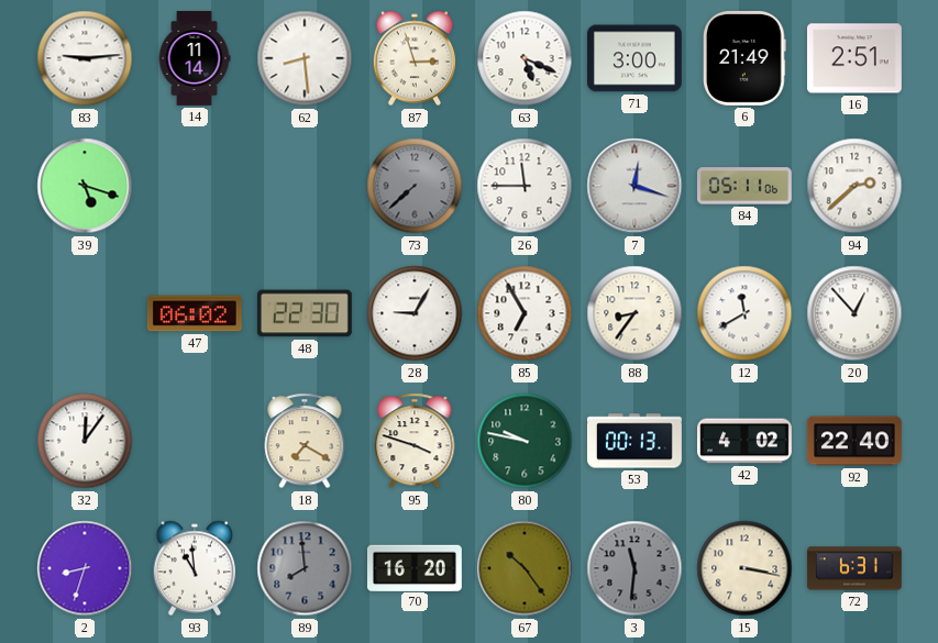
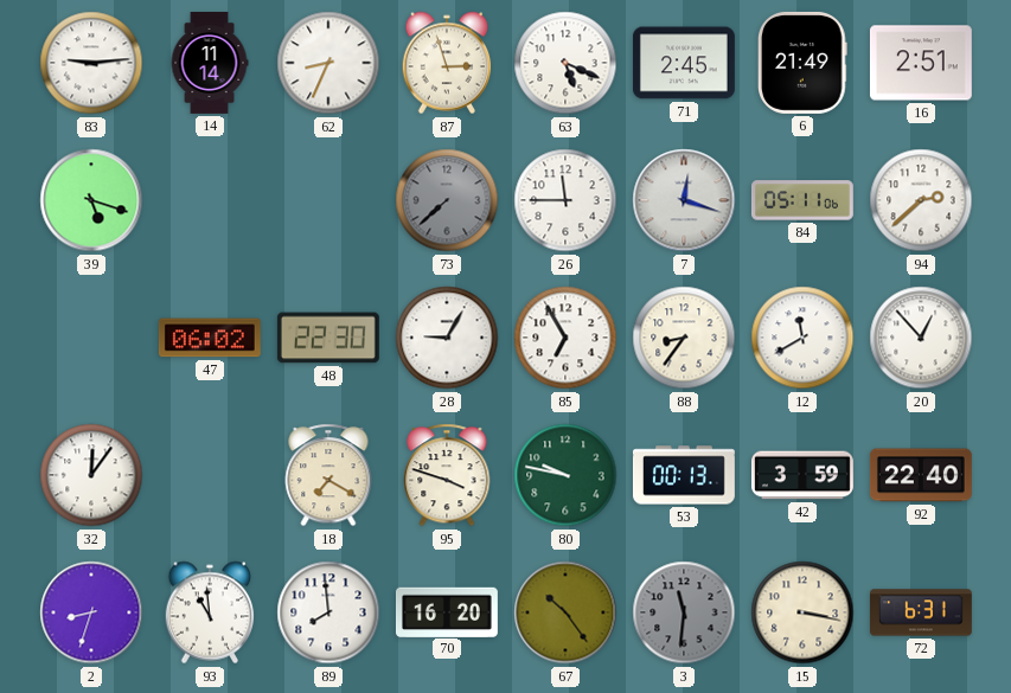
62: 8:29 -> 8:34 (328, 63)
71: 3:00 -> 2:45 (684, 63)
42: 4:02 -> 3:59 (804, 475)
89 dial: grey -> white (328, 612)
